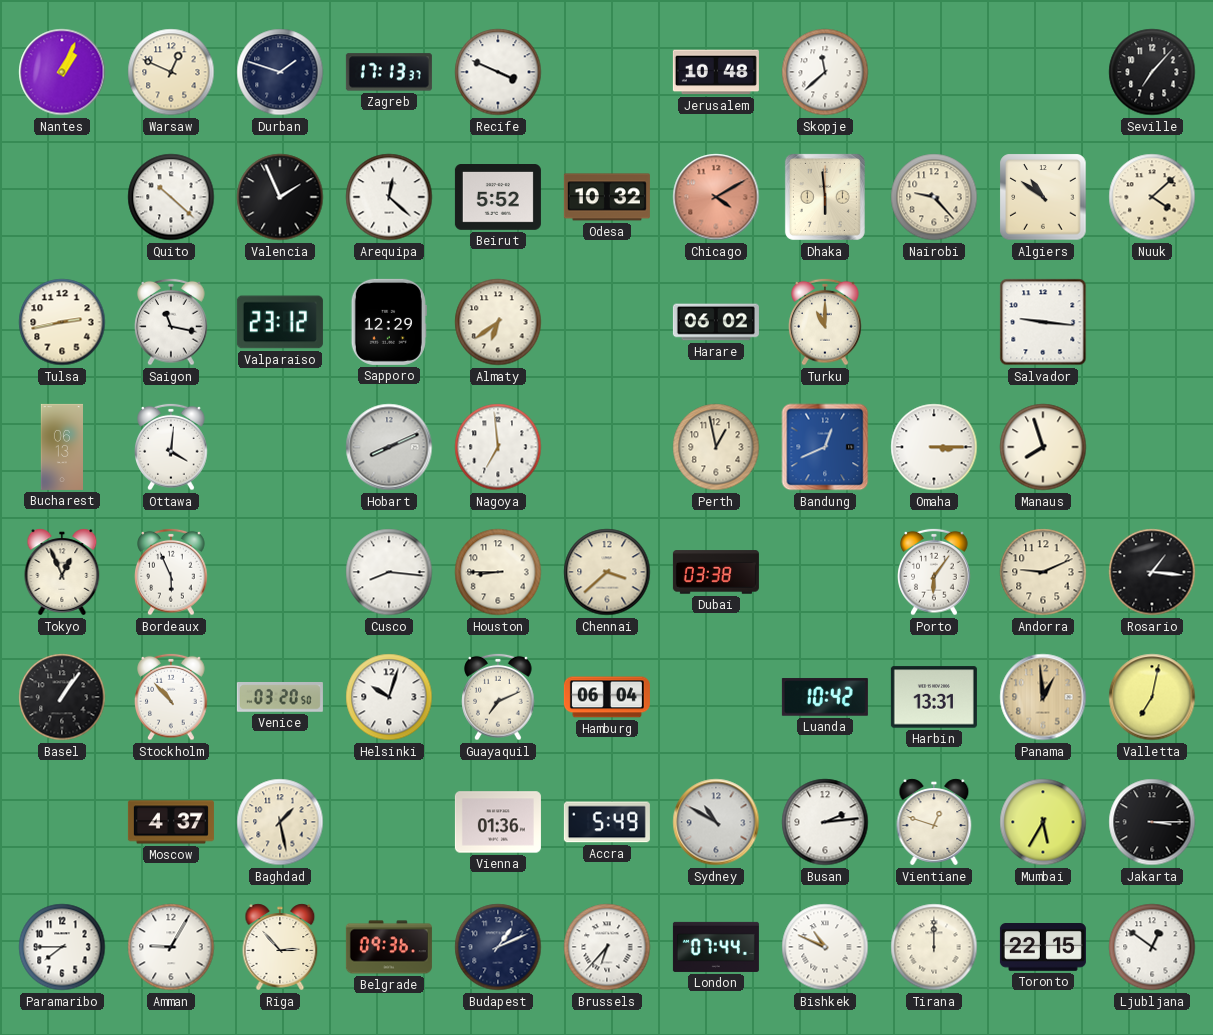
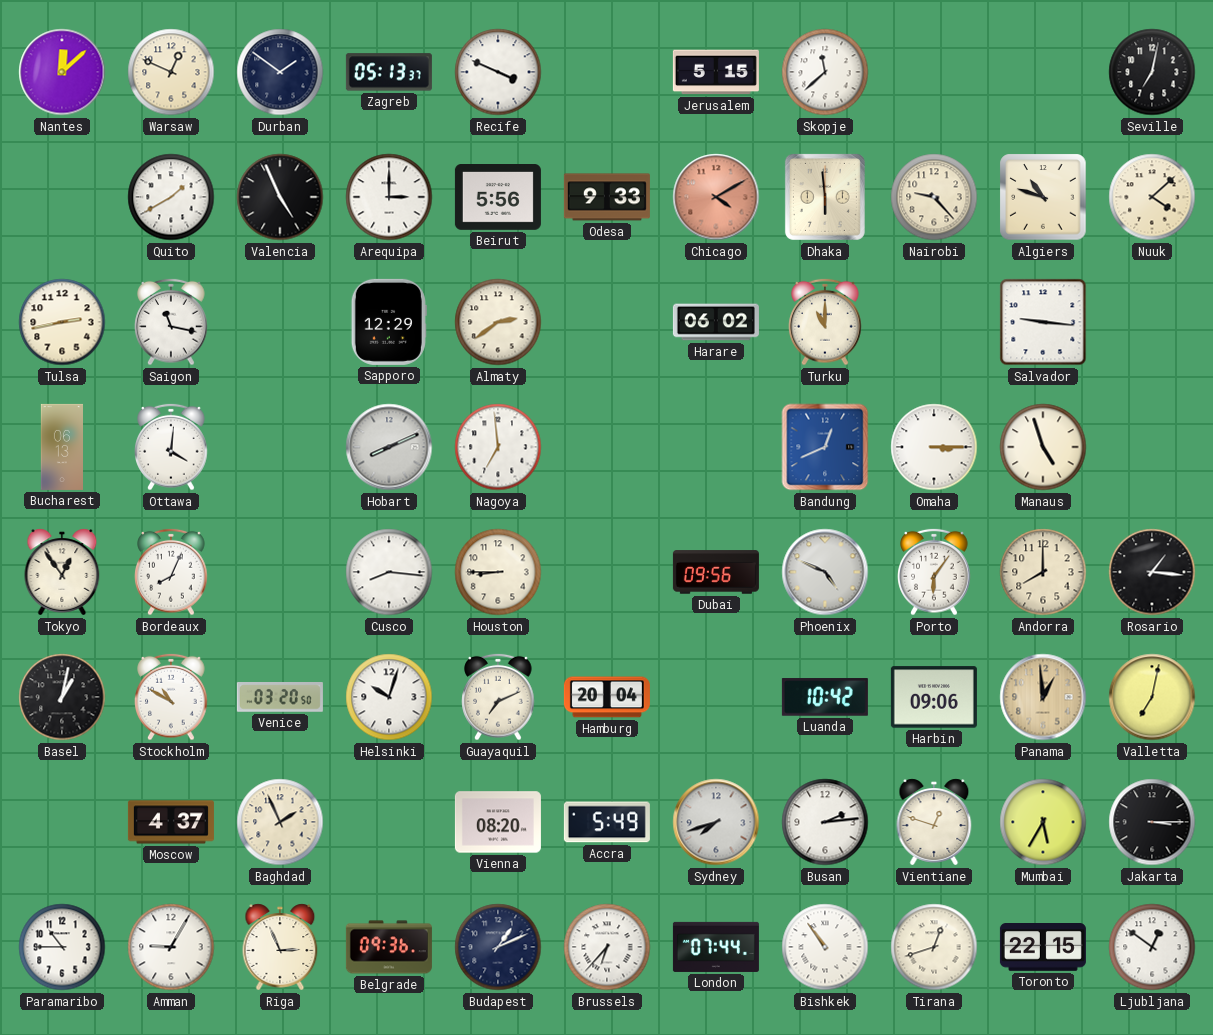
Nantes: 1:04 -> 12:08 (62, 72)
Durban: 1:48 -> 1:51 (280, 72)
Zagreb: 17:13 -> 05:13 (389, 72)
Jerusalem: 10:48 -> 5:15 (716, 72)
Seville: 7:07 -> 7:02 (1152, 72)
Quito: 10:22 -> 1:40 (171, 197)
Valencia: 1:56 -> 4:56 (280, 197)
Arequipa: 12:22 -> 3:00 (389, 197)
Beirut: 5:52 -> 5:56 (498, 198)
Odesa: 10:32 -> 9:33 (607, 197)
Algiers: 10:51 -> 10:48 (1043, 197)
Valparaiso: 23:12 -> none (280, 322)
Almaty: 6:39 -> 2:39 (498, 322)
Perth: 12:58 -> none (716, 447)
Manaus: 7:57 -> 4:57 (1043, 447)
Tokyo: 12:56 -> 12:54 (62, 572)
Bordeaux: 5:56 -> 8:04 (171, 572)
Chennai: 3:38 -> none (607, 572)
Dubai: 03:38 -> 09:56 (716, 572)
Phoenix: none -> 4:49 (825, 572)
Andorra: 9:11 -> 8:00 (1043, 572)
Basel: 1:06 -> 1:02 (62, 697)
Stockholm: 10:53 -> 10:50 (171, 697)
Hamburg: 06:04 -> 20:04 (607, 697)
Harbin: 13:31 -> 09:06 (934, 697)
Baghdad: 1:28 -> 1:56 (280, 822)
Vienna: 01:36 -> 08:20 (498, 822)
Sydney: 10:50 -> 7:42 (716, 822)
Paramaribo: 7:45 -> 10:45 (62, 947)
Riga: 2:53 -> 2:56 (280, 947)
Bishkek: 10:49 -> 10:54 (825, 947)
Tirana: 12:00 -> 12:42 (934, 947)
